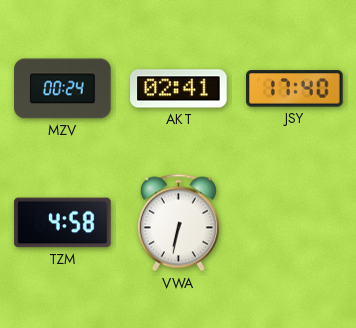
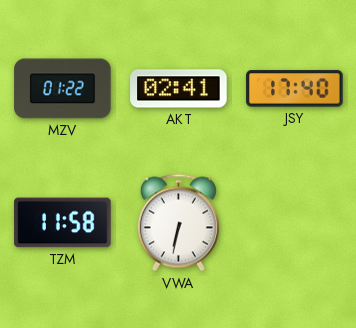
MZV: 00:24 -> 01:22 (63, 89)
TZM: 4:58 -> 11:58 (63, 223)
